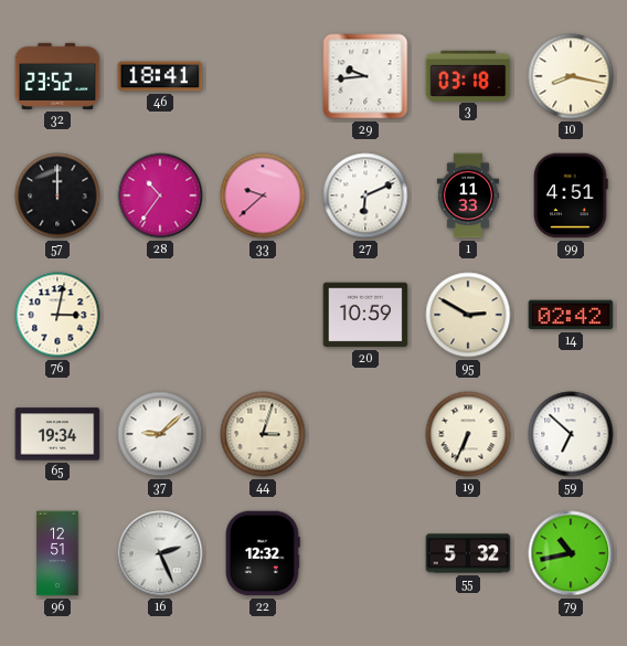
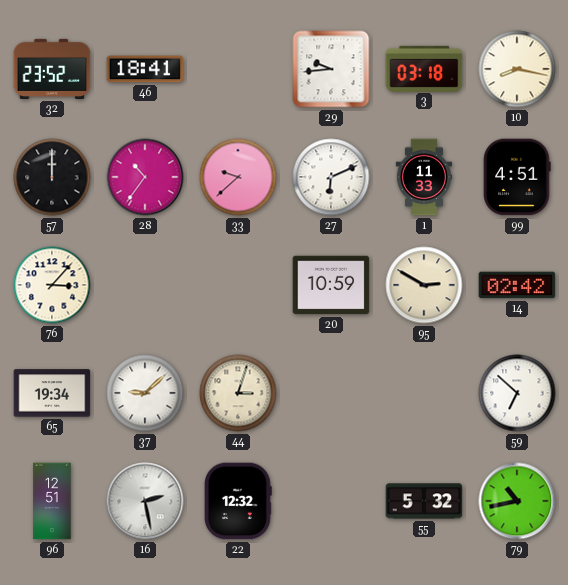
76: 3:02 -> 3:07 (52, 285)
19: 6:34 -> none (468, 434)
16: 2:26 -> 2:28 (145, 501)
